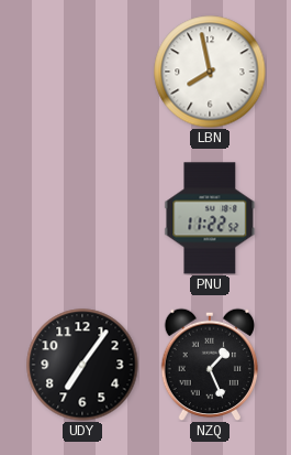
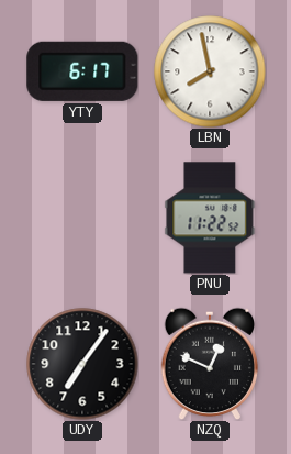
YTY: none -> 6:17 (82, 71)
NZQ: 1:26 -> 12:49 (210, 364)
